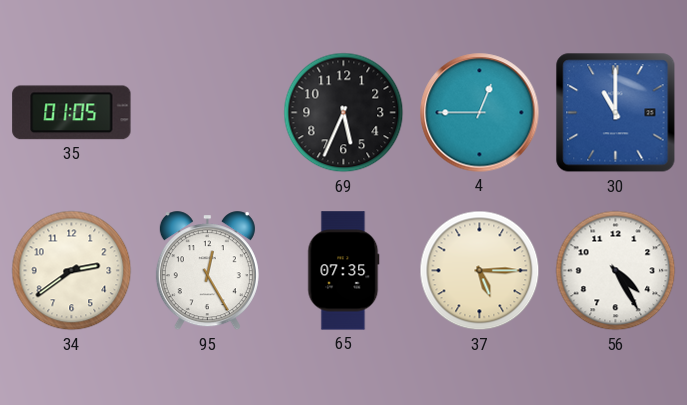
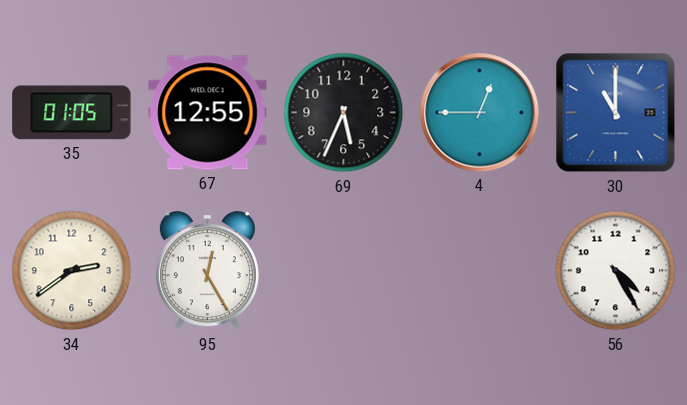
67: none -> 12:55 (208, 113)
65: 07:35 -> none (344, 271)
37: 5:15 -> none (480, 271)
